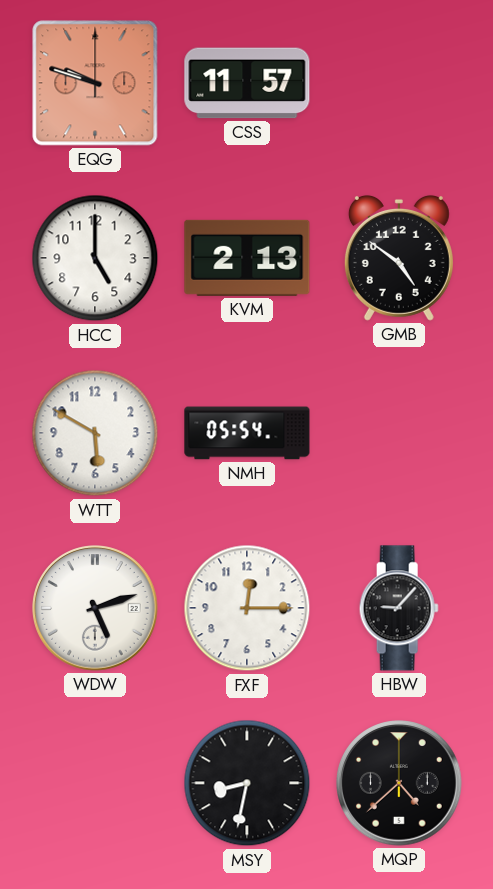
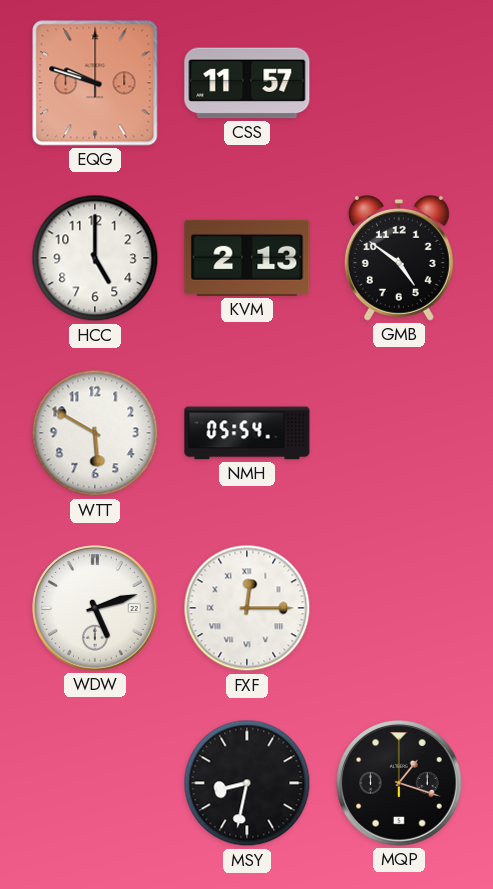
FXF numerals: Arabic -> Roman (247, 608)
HBW: 9:07 -> none (399, 608)
MQP: 4:38 -> 1:18 (399, 783)
